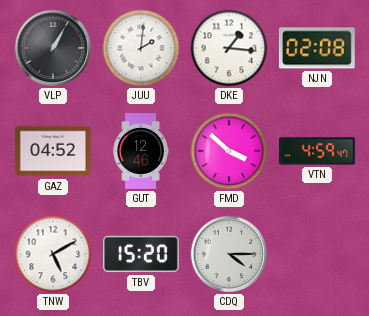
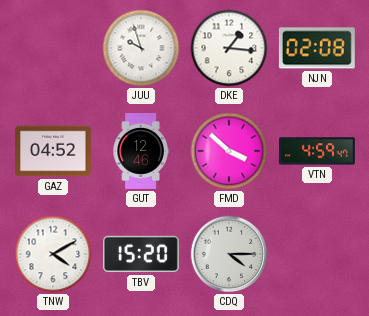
VLP: 1:05 -> none (53, 48)
JUU: 2:01 -> 9:57 (141, 48)
TNW: 5:10 -> 4:10 (53, 254)
